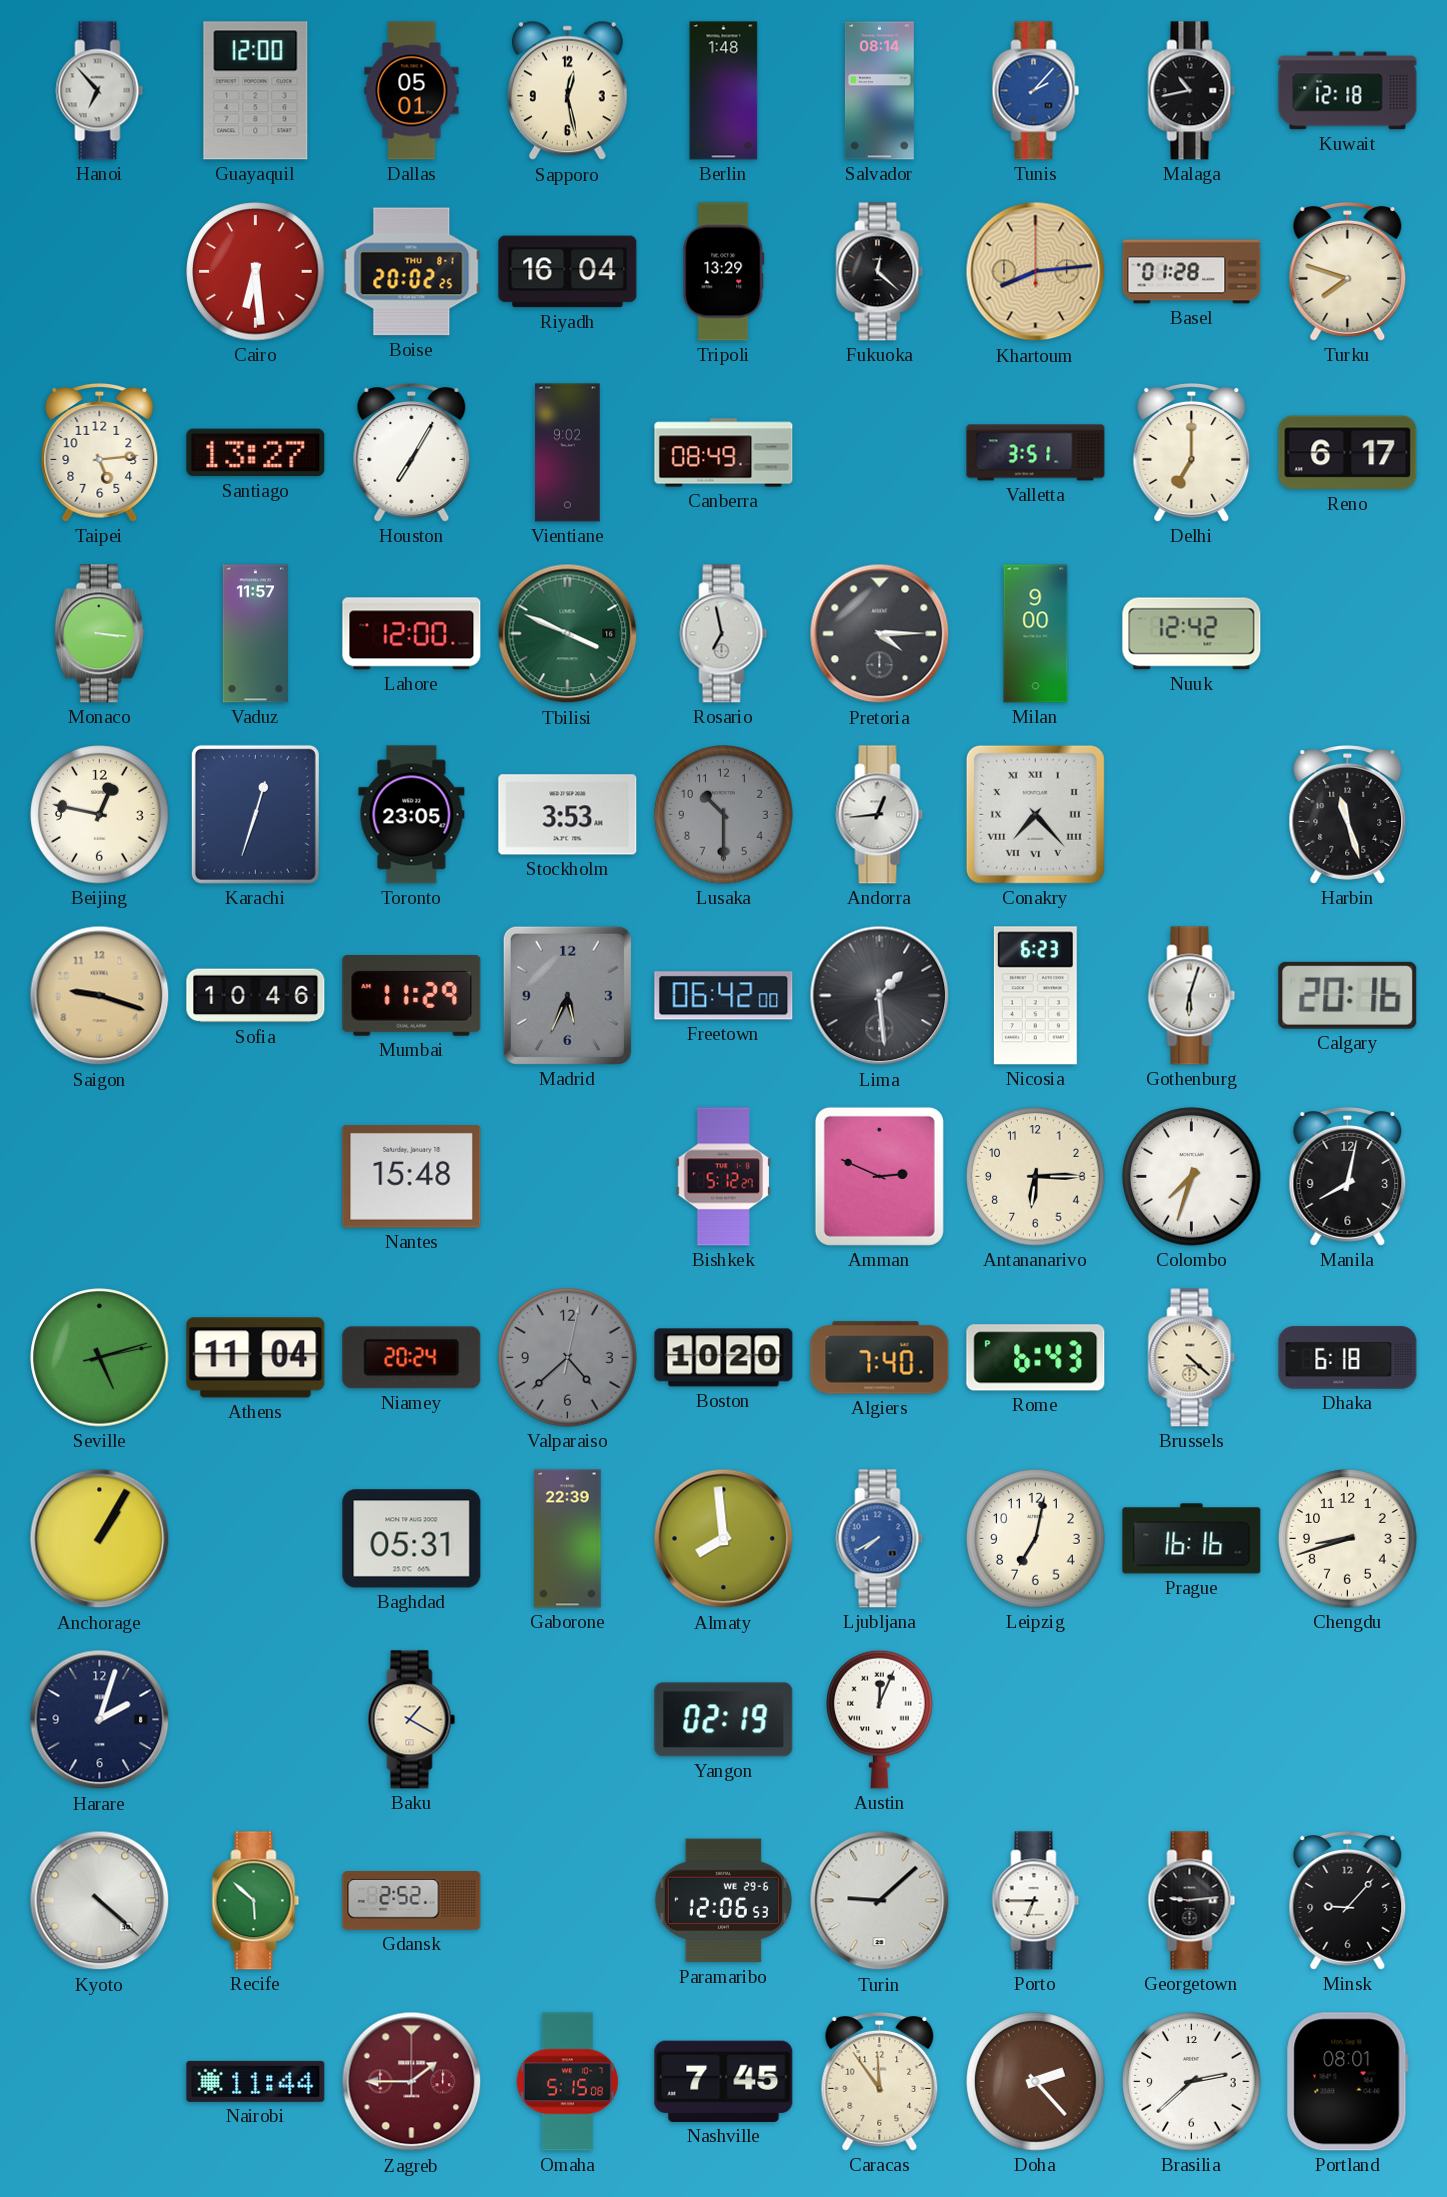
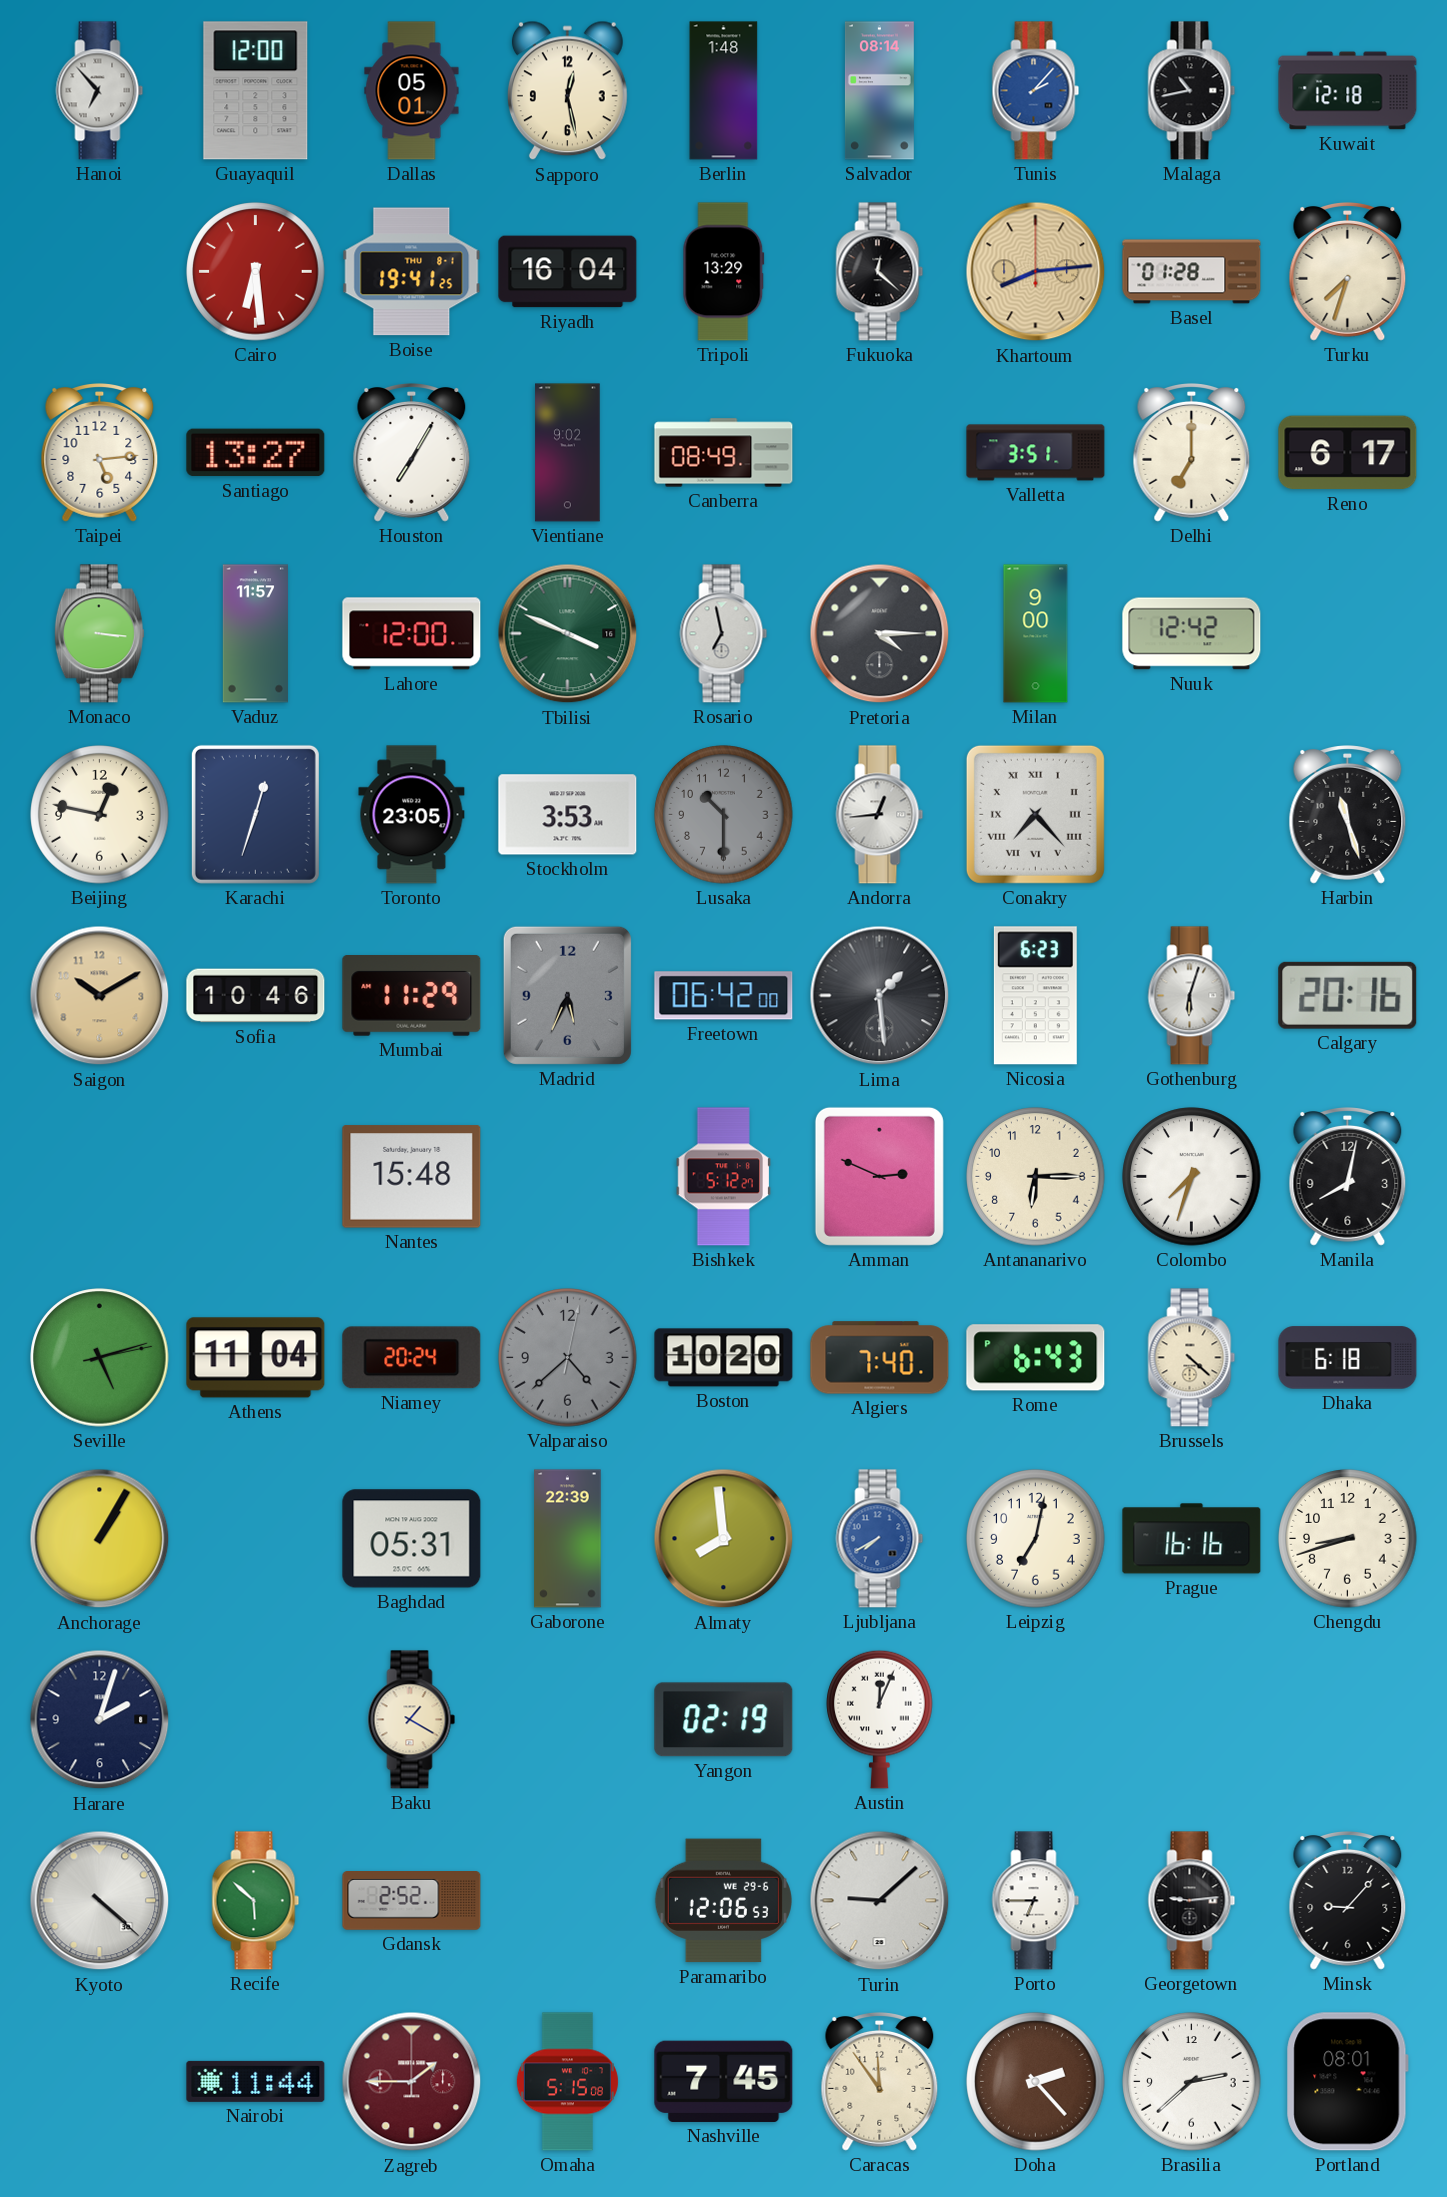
Boise: 20:02 -> 19:41 (412, 272)
Turku: 7:48 -> 7:33 (1348, 272)
Saigon: 9:18 -> 10:10 (100, 996)
